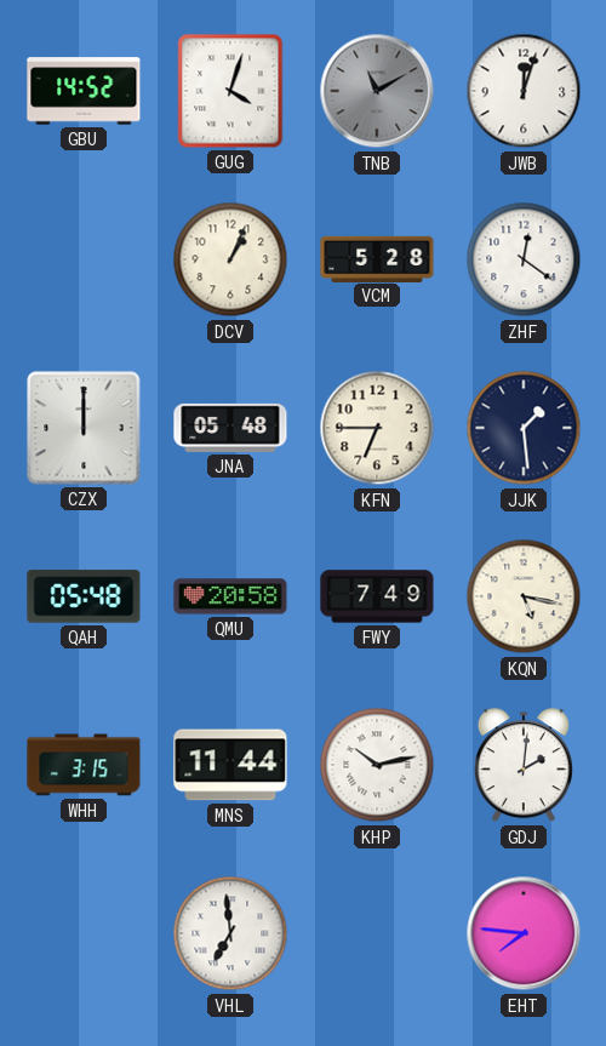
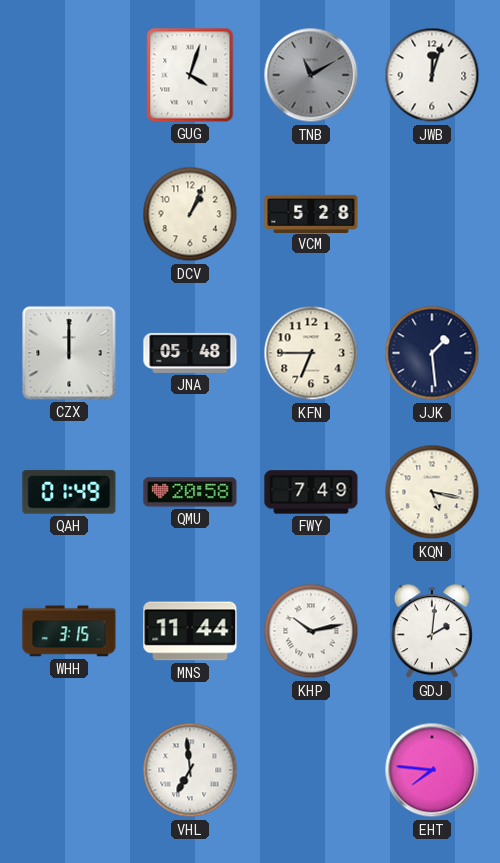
GBU: 14:52 -> none (84, 91)
ZHF: 12:21 -> none (524, 259)
QAH: 05:48 -> 01:49 (69, 492)
